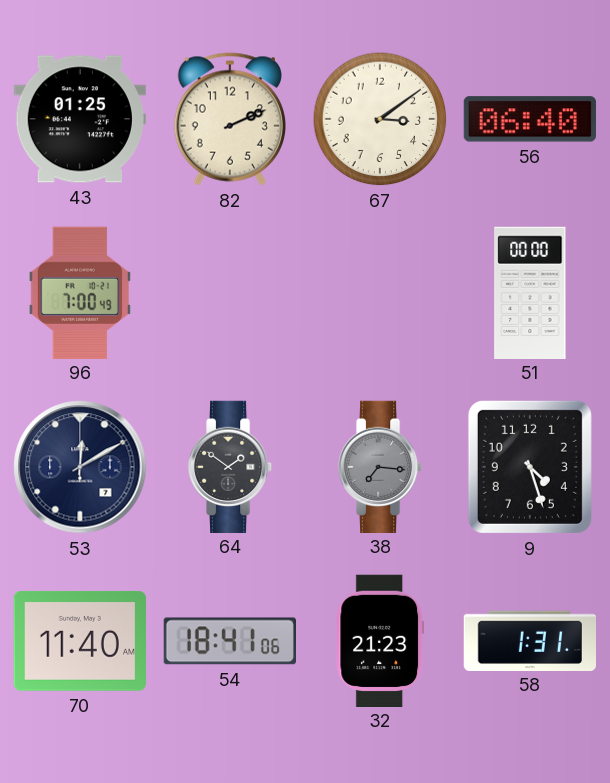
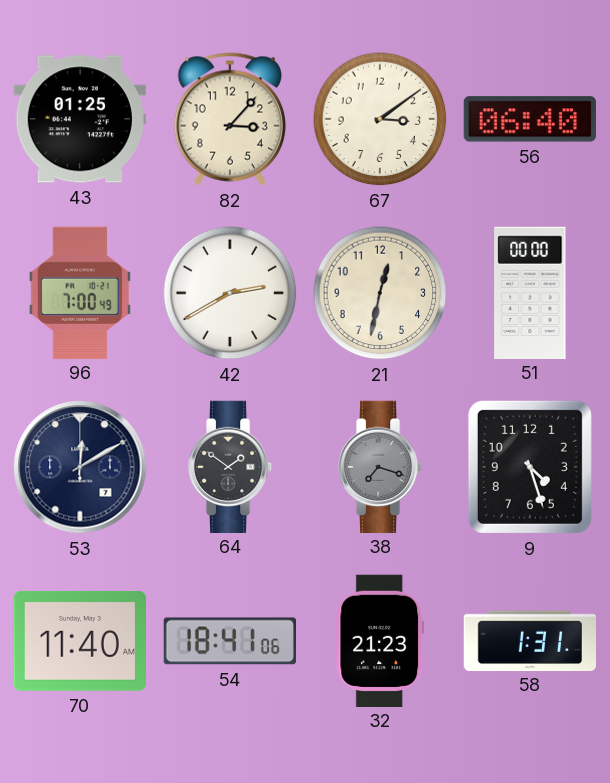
82: 2:11 -> 3:07 (229, 119)
42: none -> 2:40 (230, 293)
21: none -> 12:32 (380, 293)
38: 7:16 -> 7:18 (380, 466)
